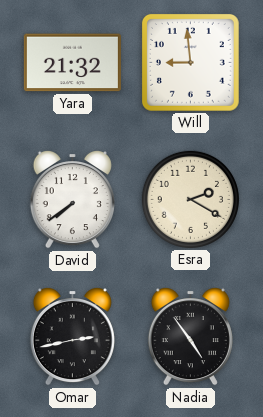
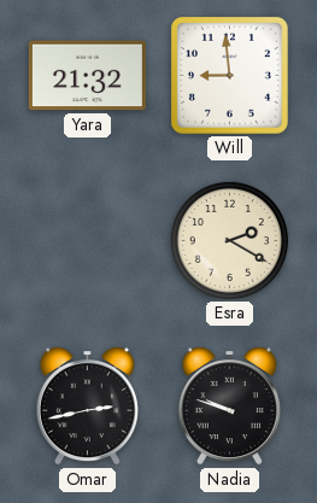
David: 7:39 -> none (72, 199)
Nadia: 4:54 -> 9:48 (229, 405)
